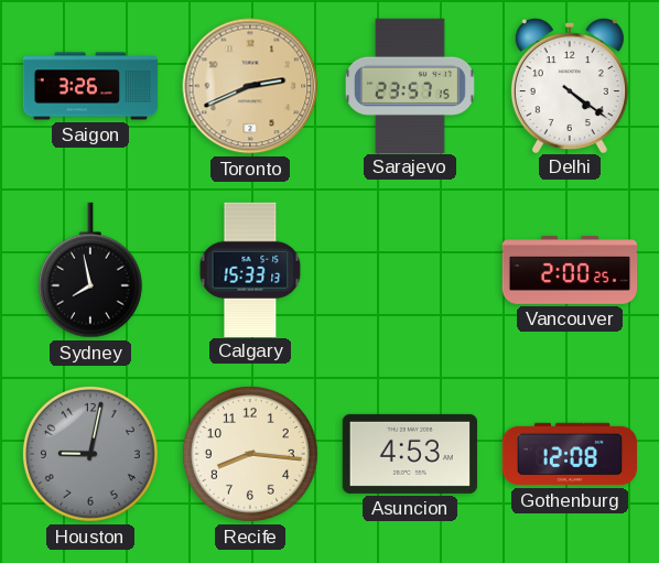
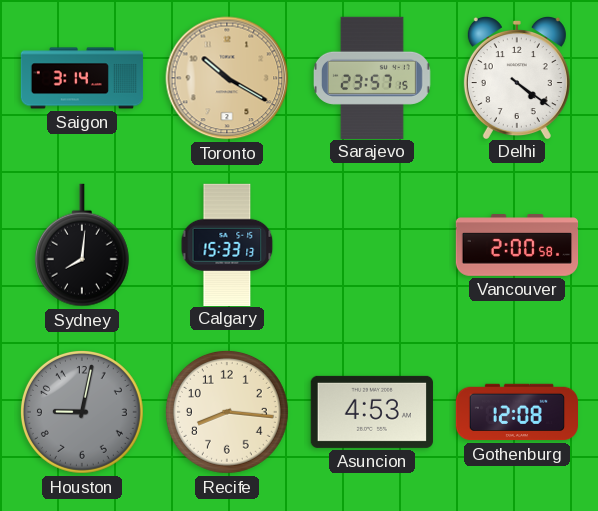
Saigon: 3:26 -> 3:14 (82, 78)
Toronto: 2:41 -> 10:20 (227, 78)
Sydney: 7:58 -> 8:01 (82, 245)
Vancouver: 2:00:25 -> 2:00:58 (517, 245)
